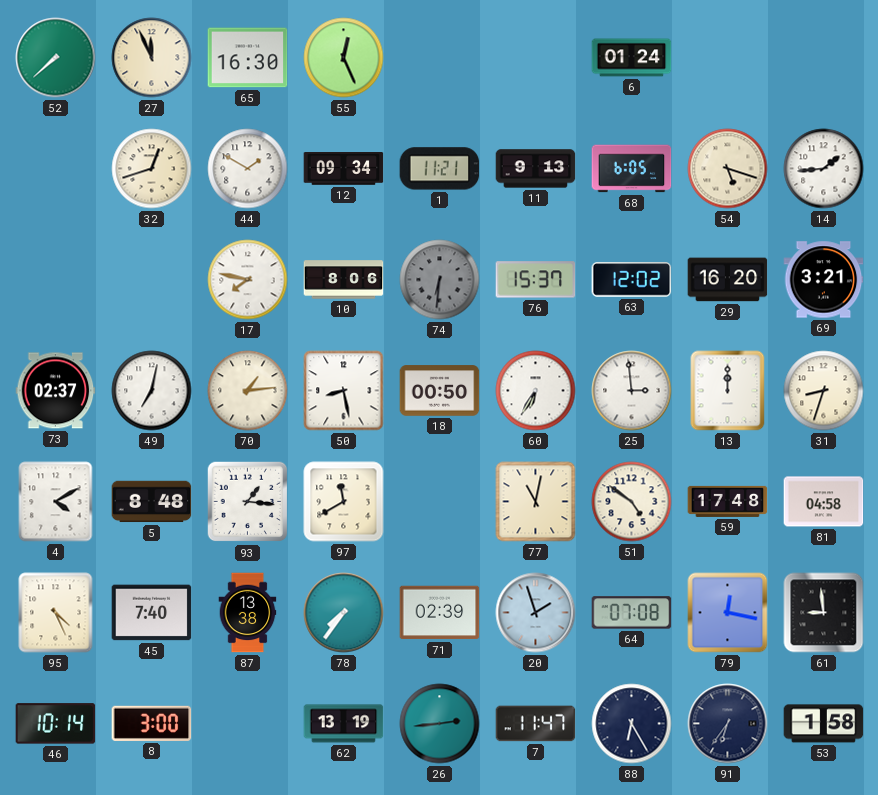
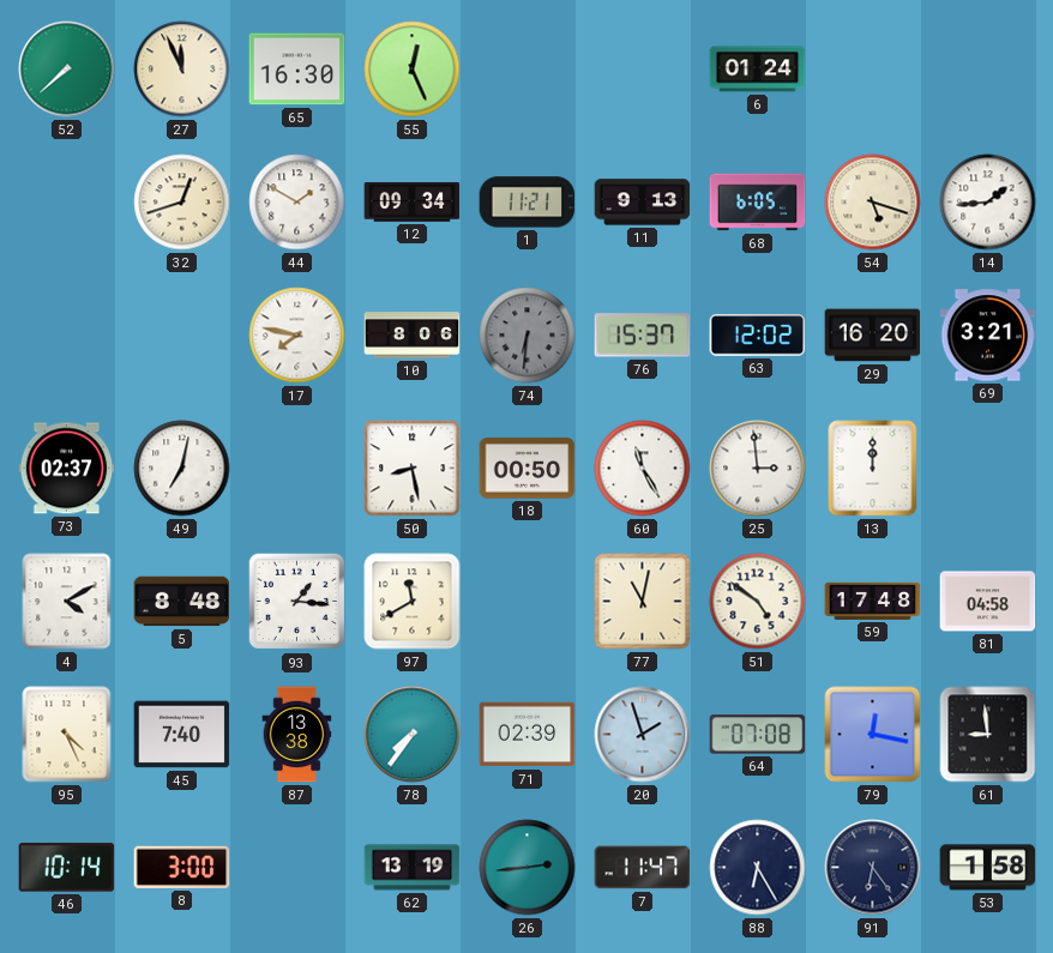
70: 1:14 -> none (248, 391)
60: 6:35 -> 11:25 (643, 469)
31: 8:33 -> none (824, 391)
91: 6:36 -> 6:24 (873, 868)
